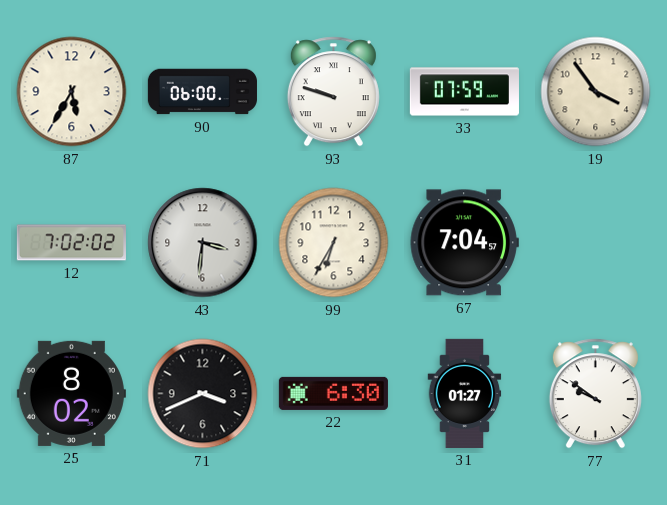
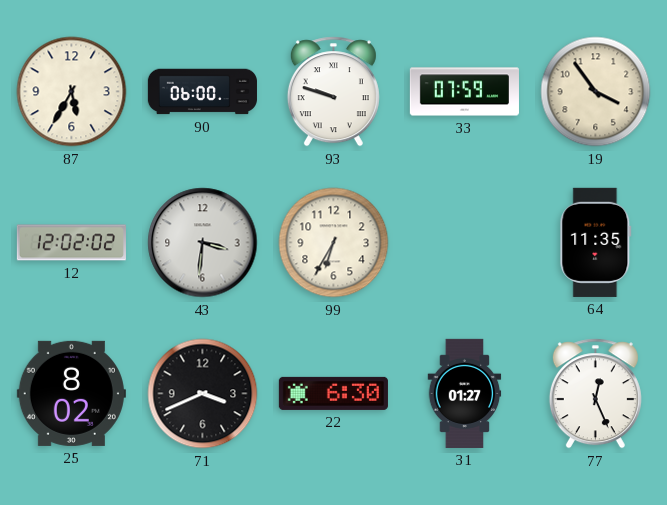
12: 7:02 -> 12:02 (71, 243)
67: 7:04 -> none (464, 243)
64: none -> 11:35 (596, 242)
77: 9:51 -> 12:26 (595, 394)
